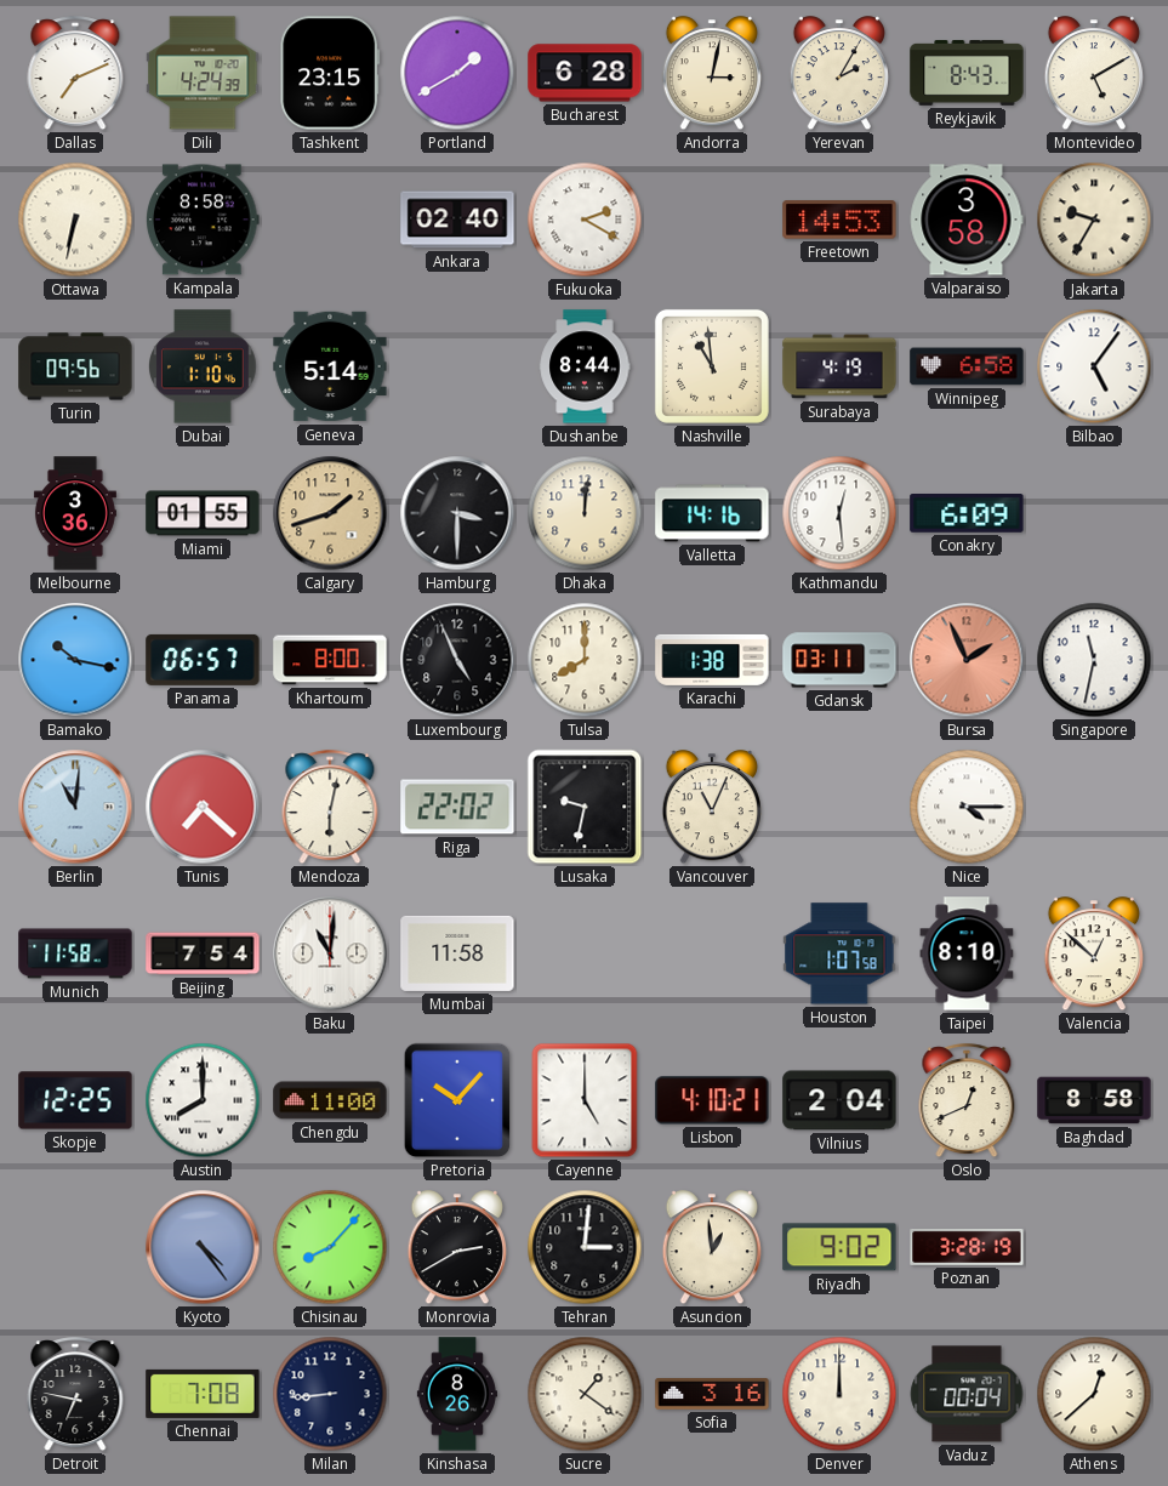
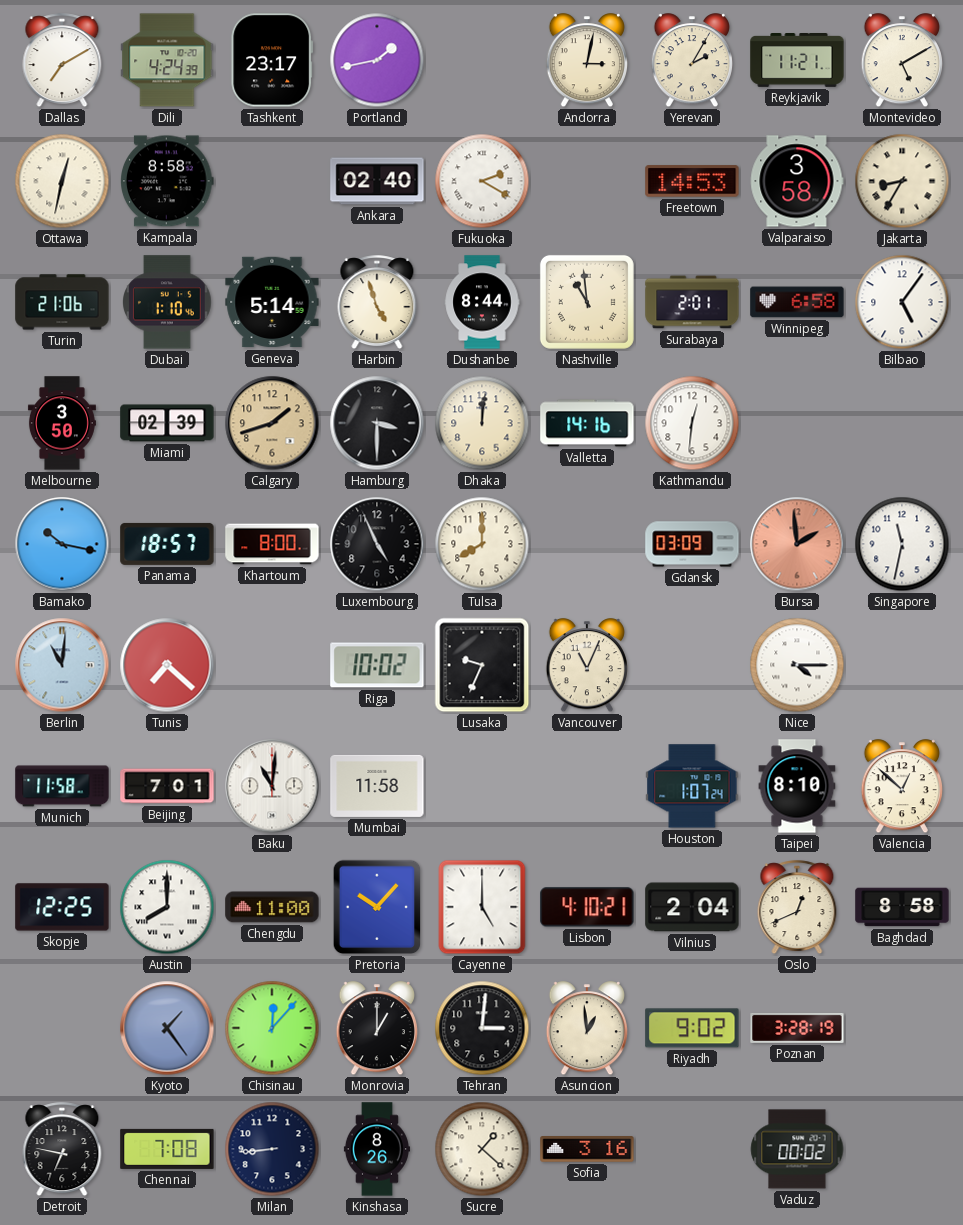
Dallas: 7:11 -> 7:10 (62, 61)
Tashkent: 23:15 -> 23:17 (272, 60)
Portland: 1:40 -> 1:43 (377, 60)
Bucharest: 6:28 -> none (585, 73)
Reykjavik: 8:43 -> 11:21 (797, 61)
Ottawa: 6:32 -> 12:32 (62, 181)
Jakarta: 9:35 -> 8:35 (902, 181)
Turin: 09:56 -> 21:06 (62, 302)
Harbin: none -> 4:57 (377, 303)
Surabaya: 4:19 -> 2:01 (692, 302)
Melbourne: 3:36 -> 3:50 (62, 423)
Miami: 01:55 -> 02:39 (167, 423)
Kathmandu: 12:29 -> 12:31 (692, 423)
Conakry: 6:09 -> none (967, 514)
Panama: 06:57 -> 18:57 (167, 544)
Karachi: 1:38 -> none (712, 660)
Gdansk: 03:11 -> 03:09 (692, 544)
Bursa: 1:56 -> 1:59 (797, 544)
Mendoza: 6:02 -> none (330, 808)
Riga: 22:02 -> 10:02 (377, 665)
Lusaka: 9:32 -> 9:34 (482, 665)
Beijing: 7:54 -> 7:01 (167, 786)
Houston: 1:07:58 -> 1:07:24 (692, 786)
Kyoto: 4:24 -> 1:24 (167, 1028)
Chisinau: 8:07 -> 12:07 (272, 1028)
Monrovia: 2:40 -> 1:00 (376, 1029)
Sucre: 1:21 -> 1:22 (482, 1149)
Denver: 12:00 -> none (839, 1394)
Vaduz: 00:04 -> 00:02 (797, 1149)
Athens: 12:38 -> none (1094, 1394)
